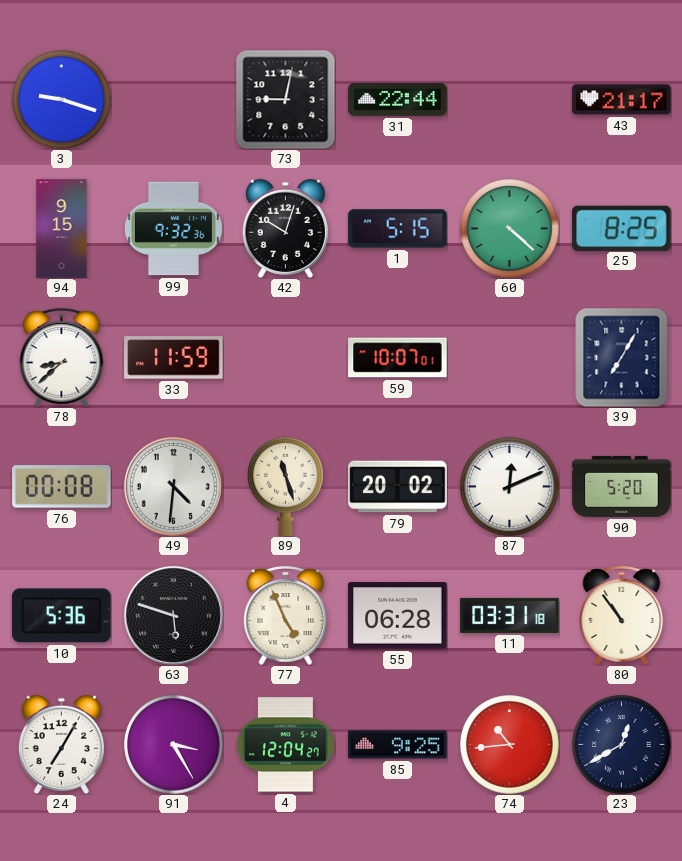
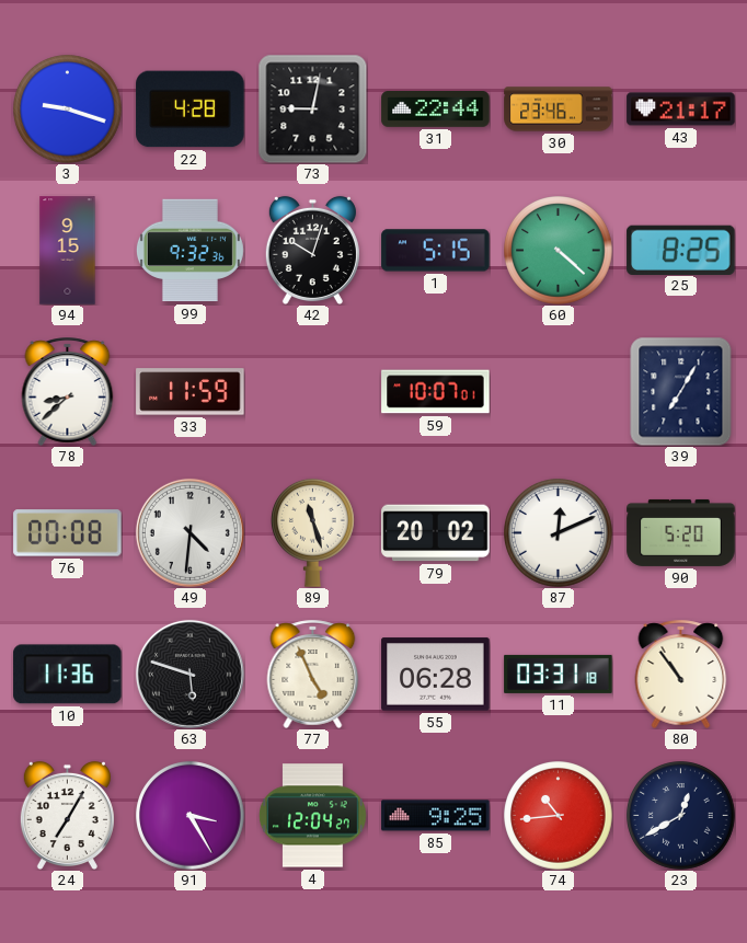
22: none -> 4:28 (191, 110)
30: none -> 23:46 (559, 110)
10: 5:36 -> 11:36 (68, 675)
